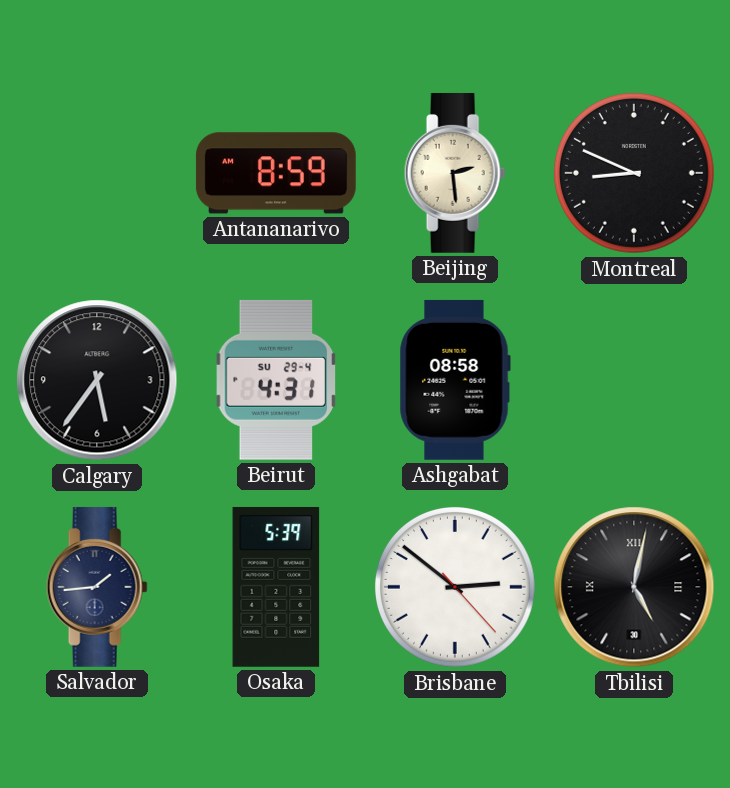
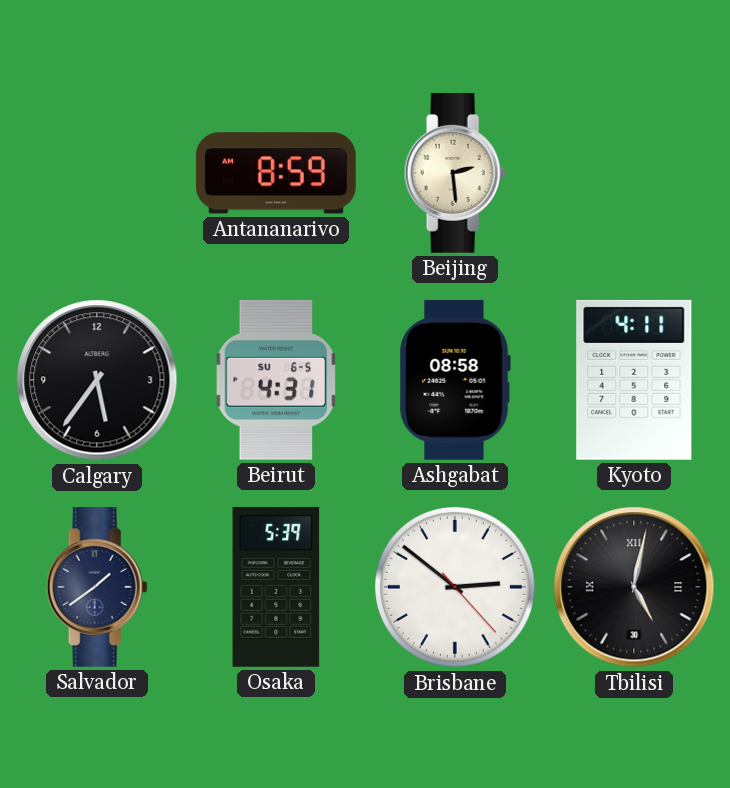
Montreal: 8:49 -> none (634, 173)
Beirut date: SU 29-4 -> SU 6-5 (276, 380)
Kyoto: none -> 4:11 (634, 380)
Salvador: 1:44 -> 1:39 (97, 587)
